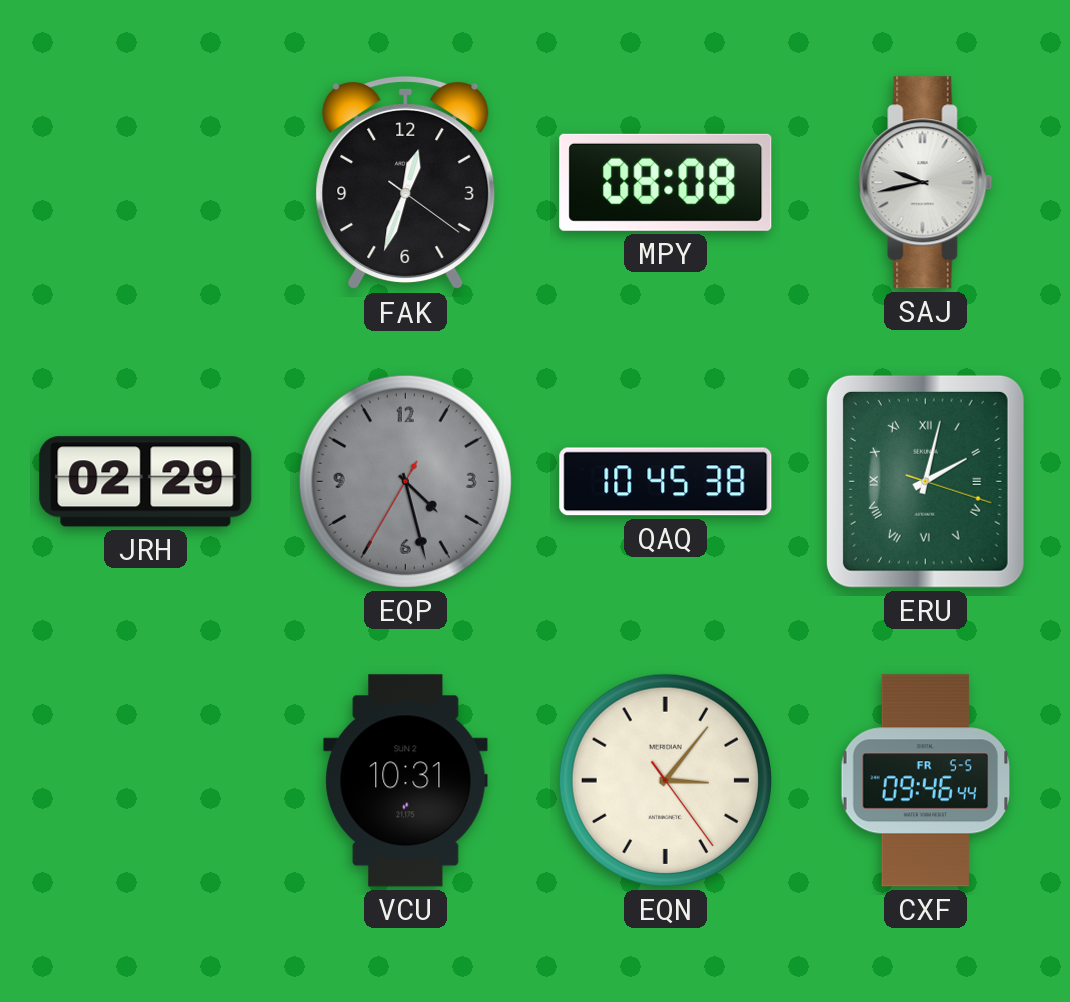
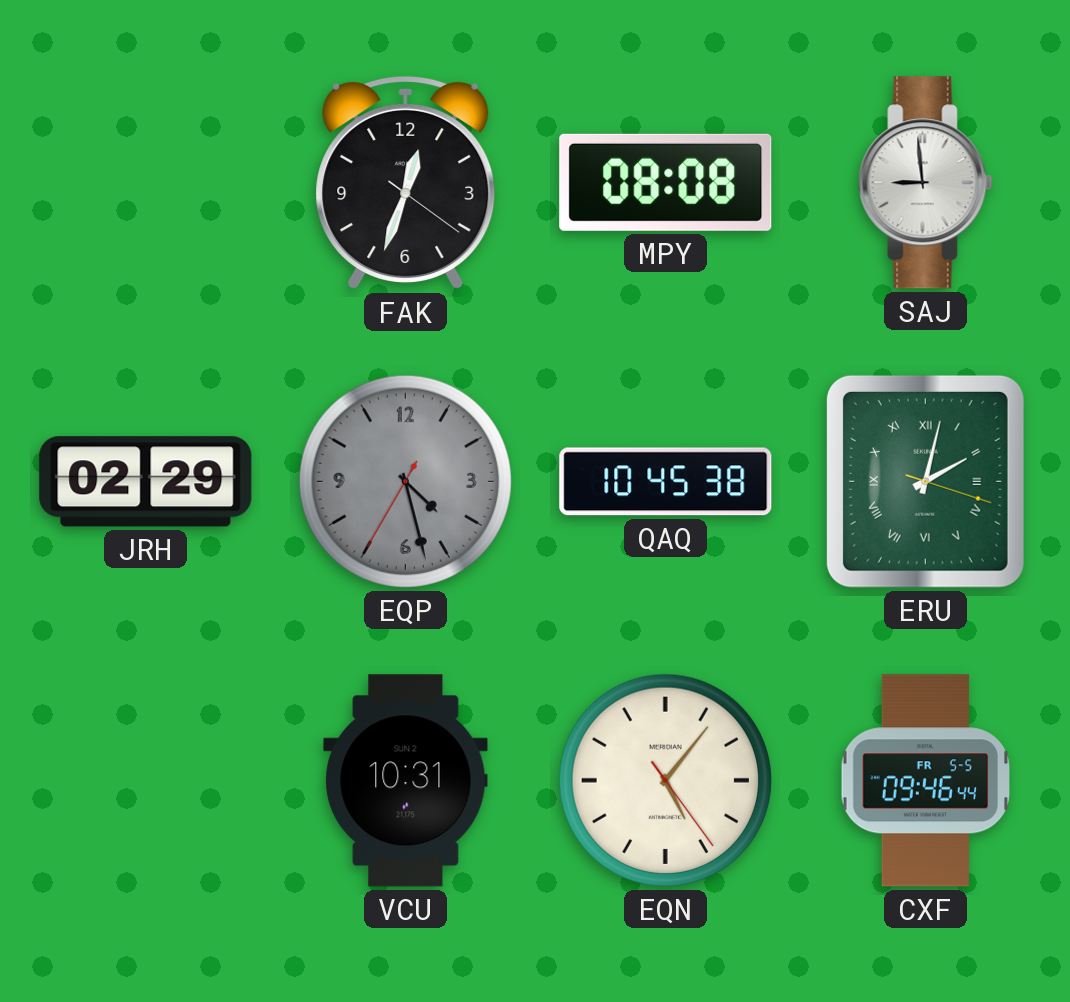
SAJ: 9:43 -> 8:59 (926, 183)
EQN: 3:06 -> 5:06 (665, 780)
